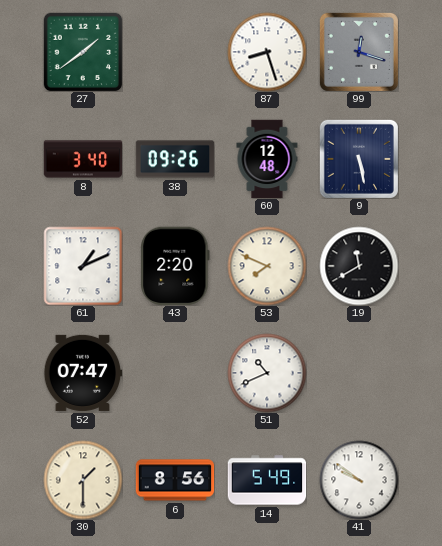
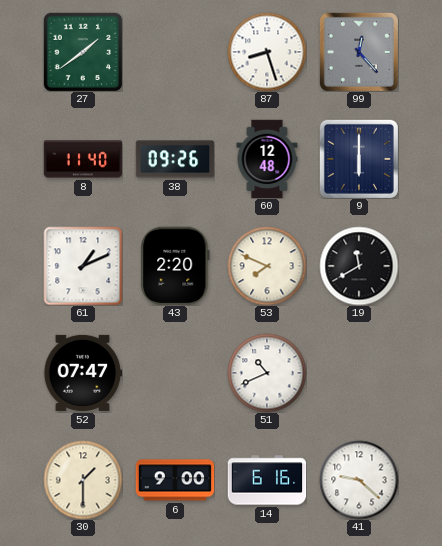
99: 12:18 -> 12:23 (359, 52)
8: 3:40 -> 11:40 (83, 159)
9: 5:28 -> 6:00 (359, 159)
6: 8:56 -> 9:00 (175, 480)
14: 5:49 -> 6:16 (267, 480)
41: 9:51 -> 9:22 (359, 480)
